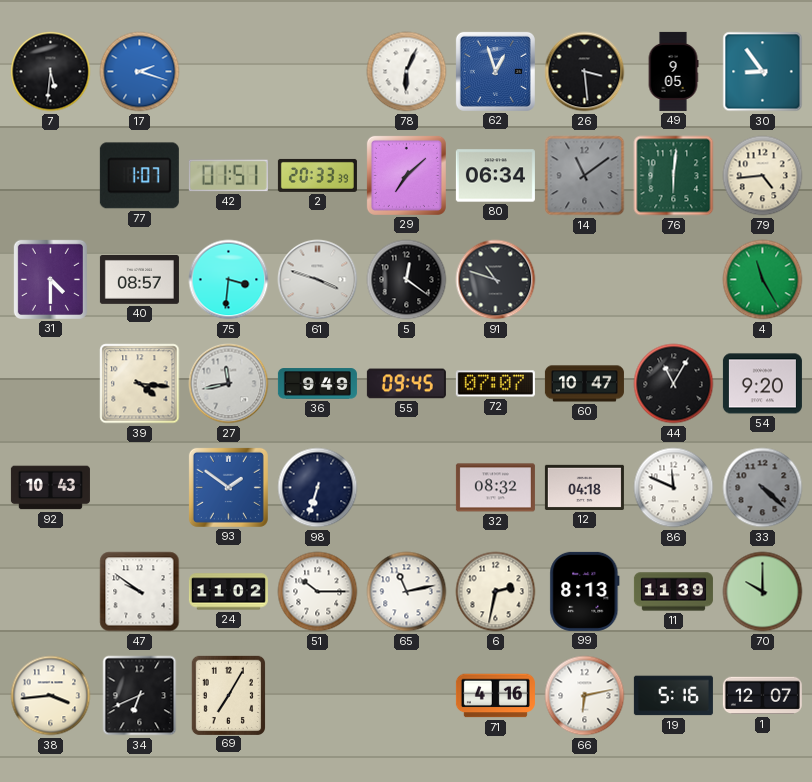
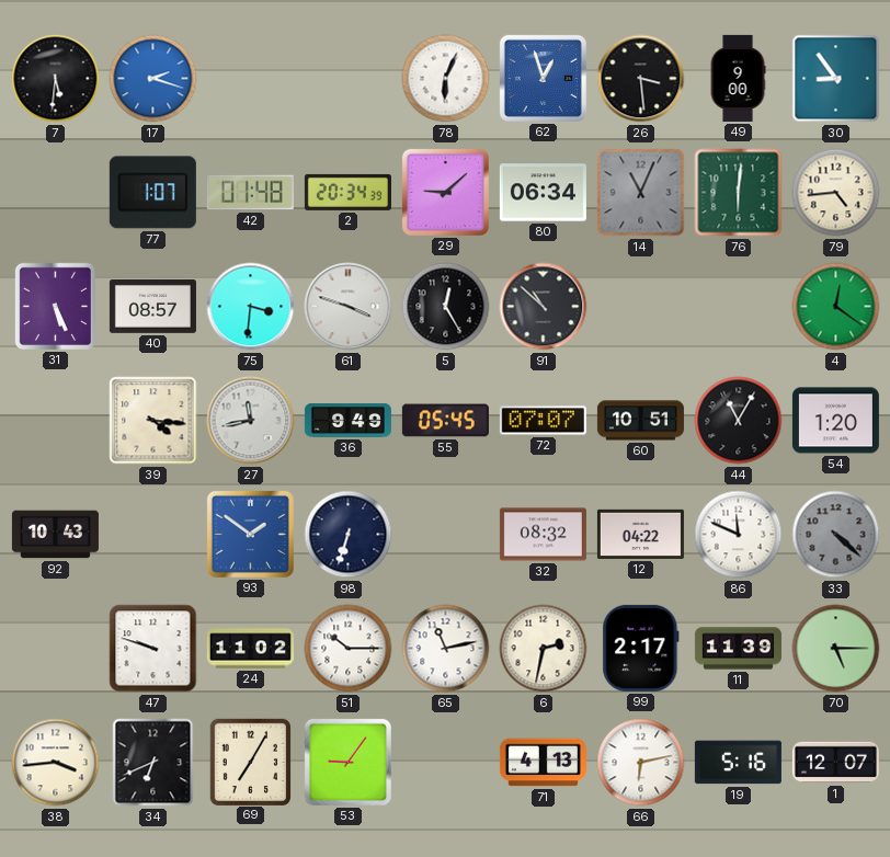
49: 9:05 -> 9:00 (738, 78)
42: 01:51 -> 01:48 (250, 193)
2: 20:33 -> 20:34 (347, 192)
29: 7:08 -> 9:08 (445, 192)
14: 11:09 -> 11:04 (641, 193)
31: 4:30 -> 5:26 (55, 306)
5: 12:21 -> 12:25 (446, 307)
91: 10:48 -> 10:52 (544, 307)
4: 11:25 -> 12:21 (836, 307)
55: 09:45 -> 05:45 (445, 421)
60: 10:47 -> 10:51 (640, 421)
54: 9:20 -> 1:20 (835, 421)
12: 04:18 -> 04:22 (640, 534)
47: 9:51 -> 9:48 (153, 649)
99: 8:13 -> 2:17 (641, 648)
70: 10:00 -> 5:15 (836, 649)
53: none -> 9:06 (347, 762)
71: 4:16 -> 4:13 (543, 763)
